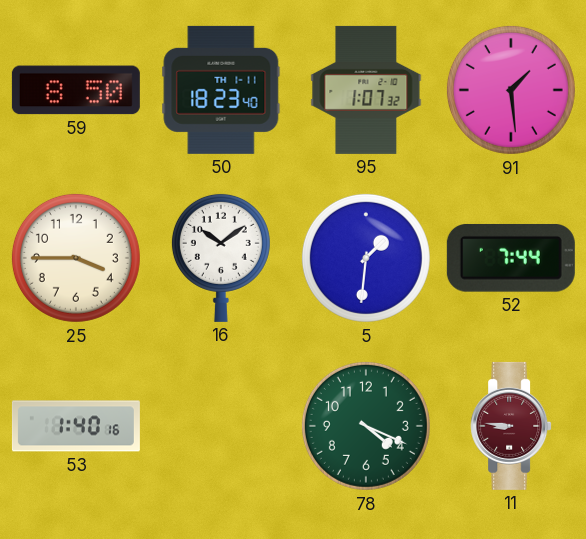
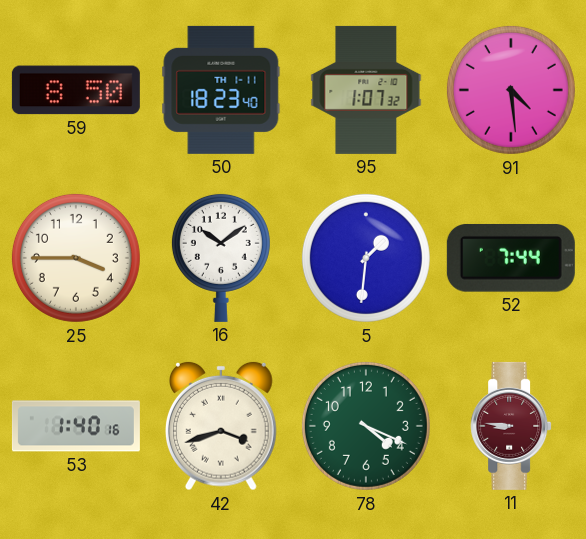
91: 1:29 -> 4:29 (511, 90)
42: none -> 3:42 (222, 426)
